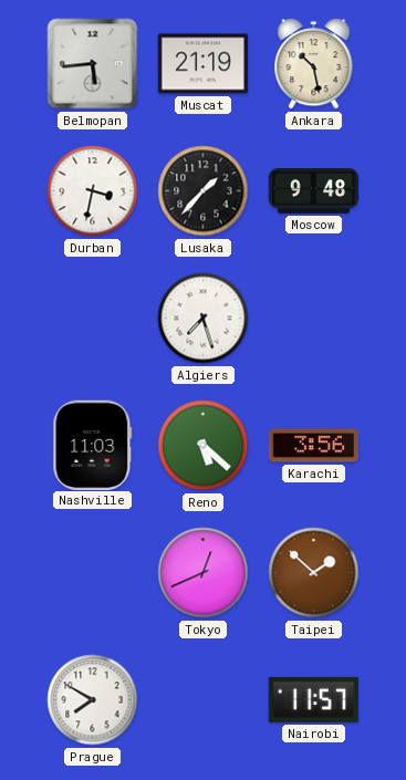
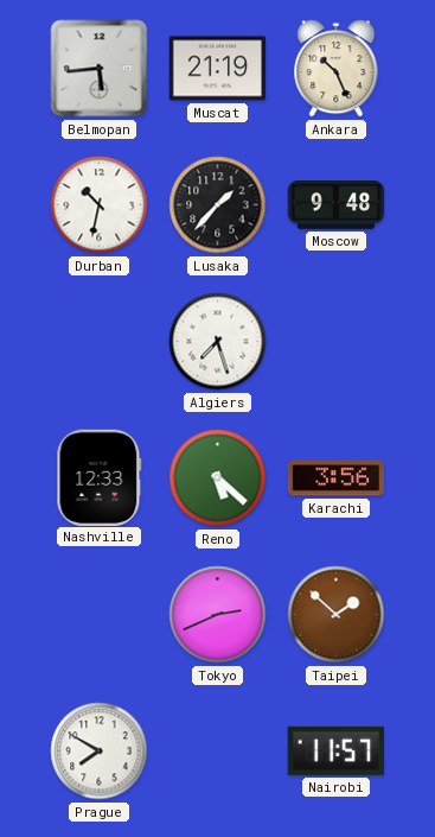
Ankara: 10:28 -> 10:26 (337, 69)
Durban: 3:32 -> 10:32 (100, 205)
Nashville: 11:03 -> 12:33 (100, 477)
Tokyo: 12:41 -> 2:41 (218, 615)
